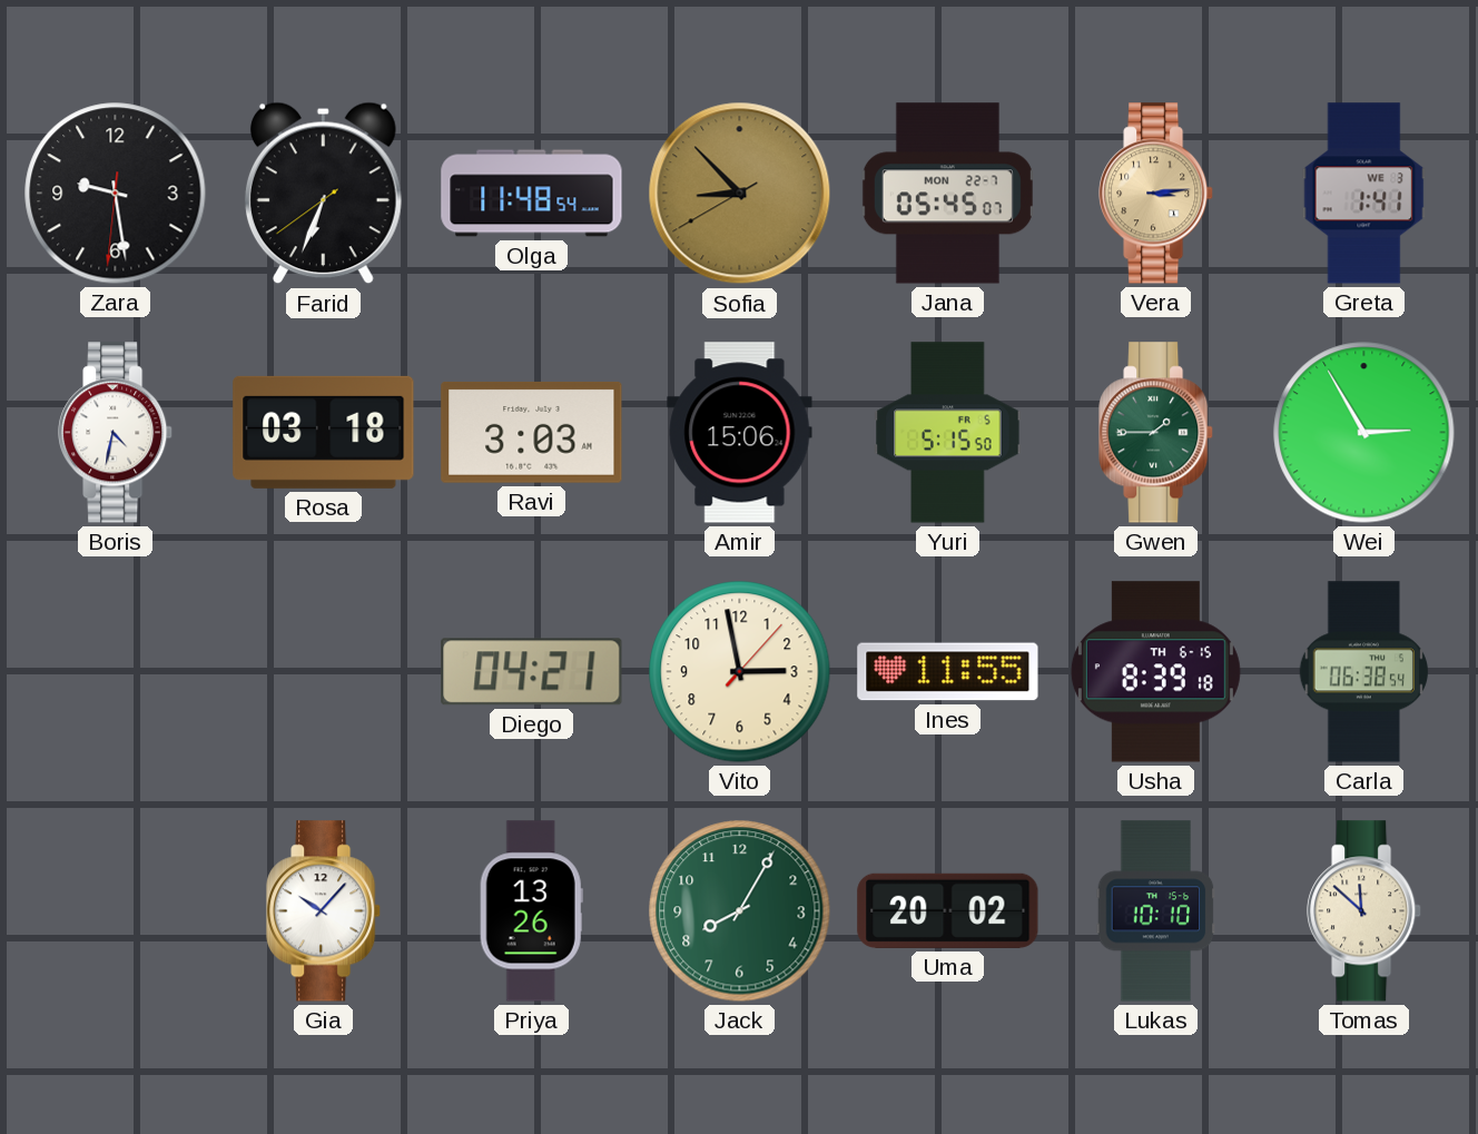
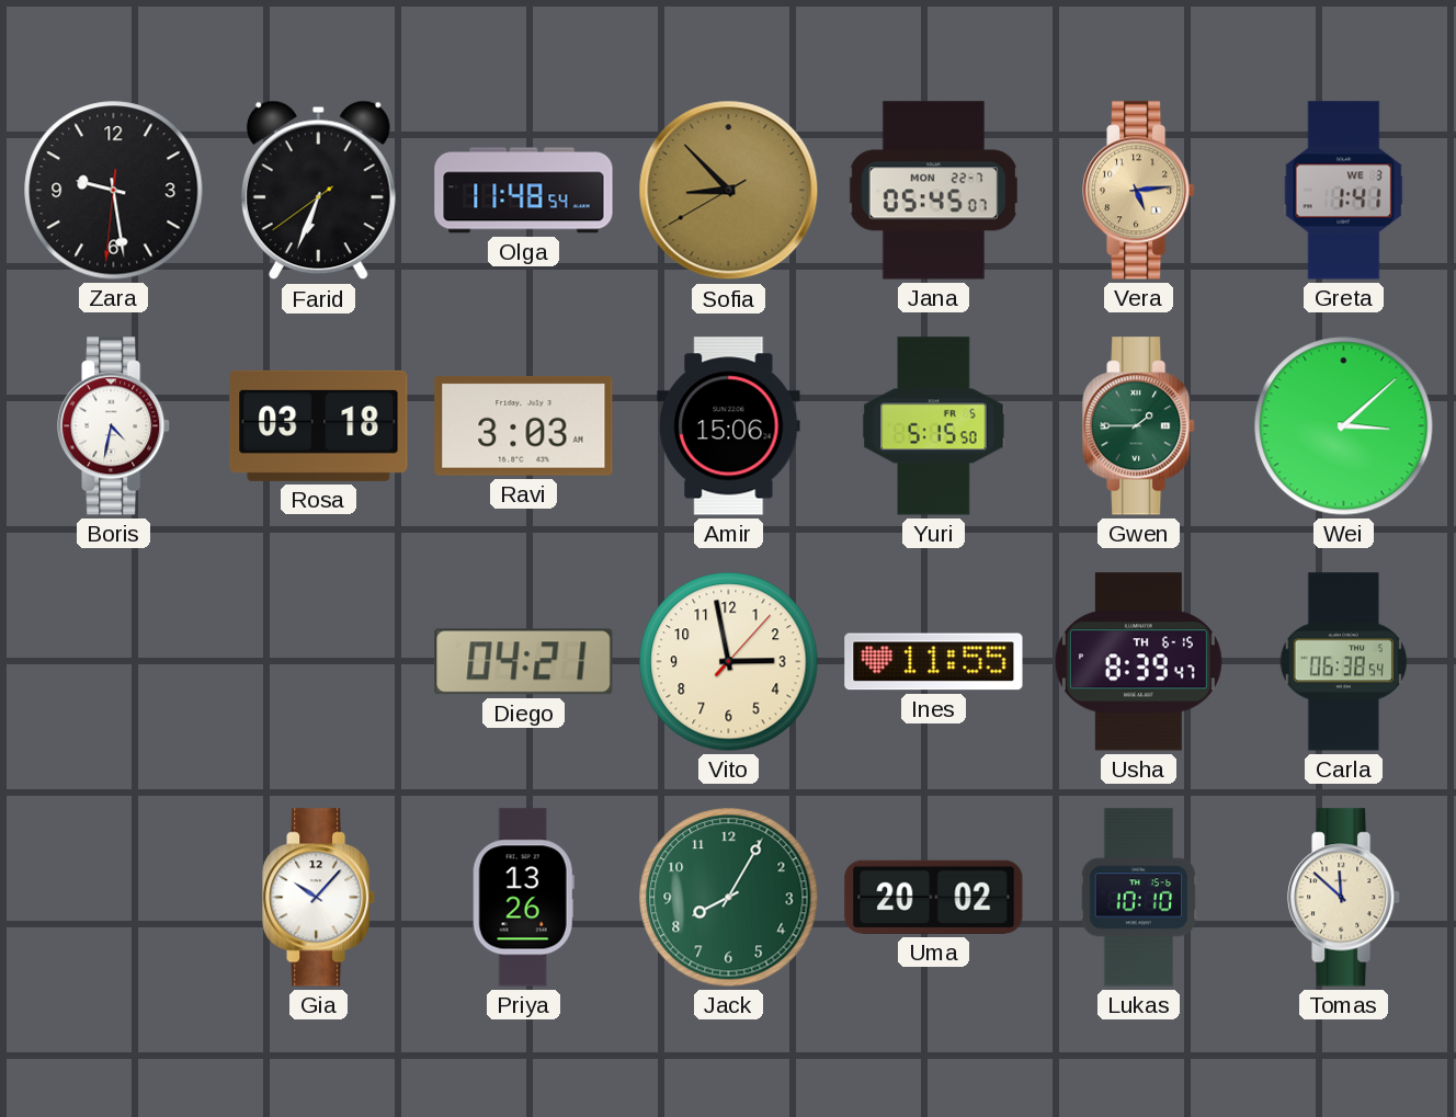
Vera: 3:14 -> 5:14 (1139, 191)
Wei: 2:55 -> 3:08 (1344, 426)
Usha: 8:39:18 -> 8:39:47 (1138, 662)
